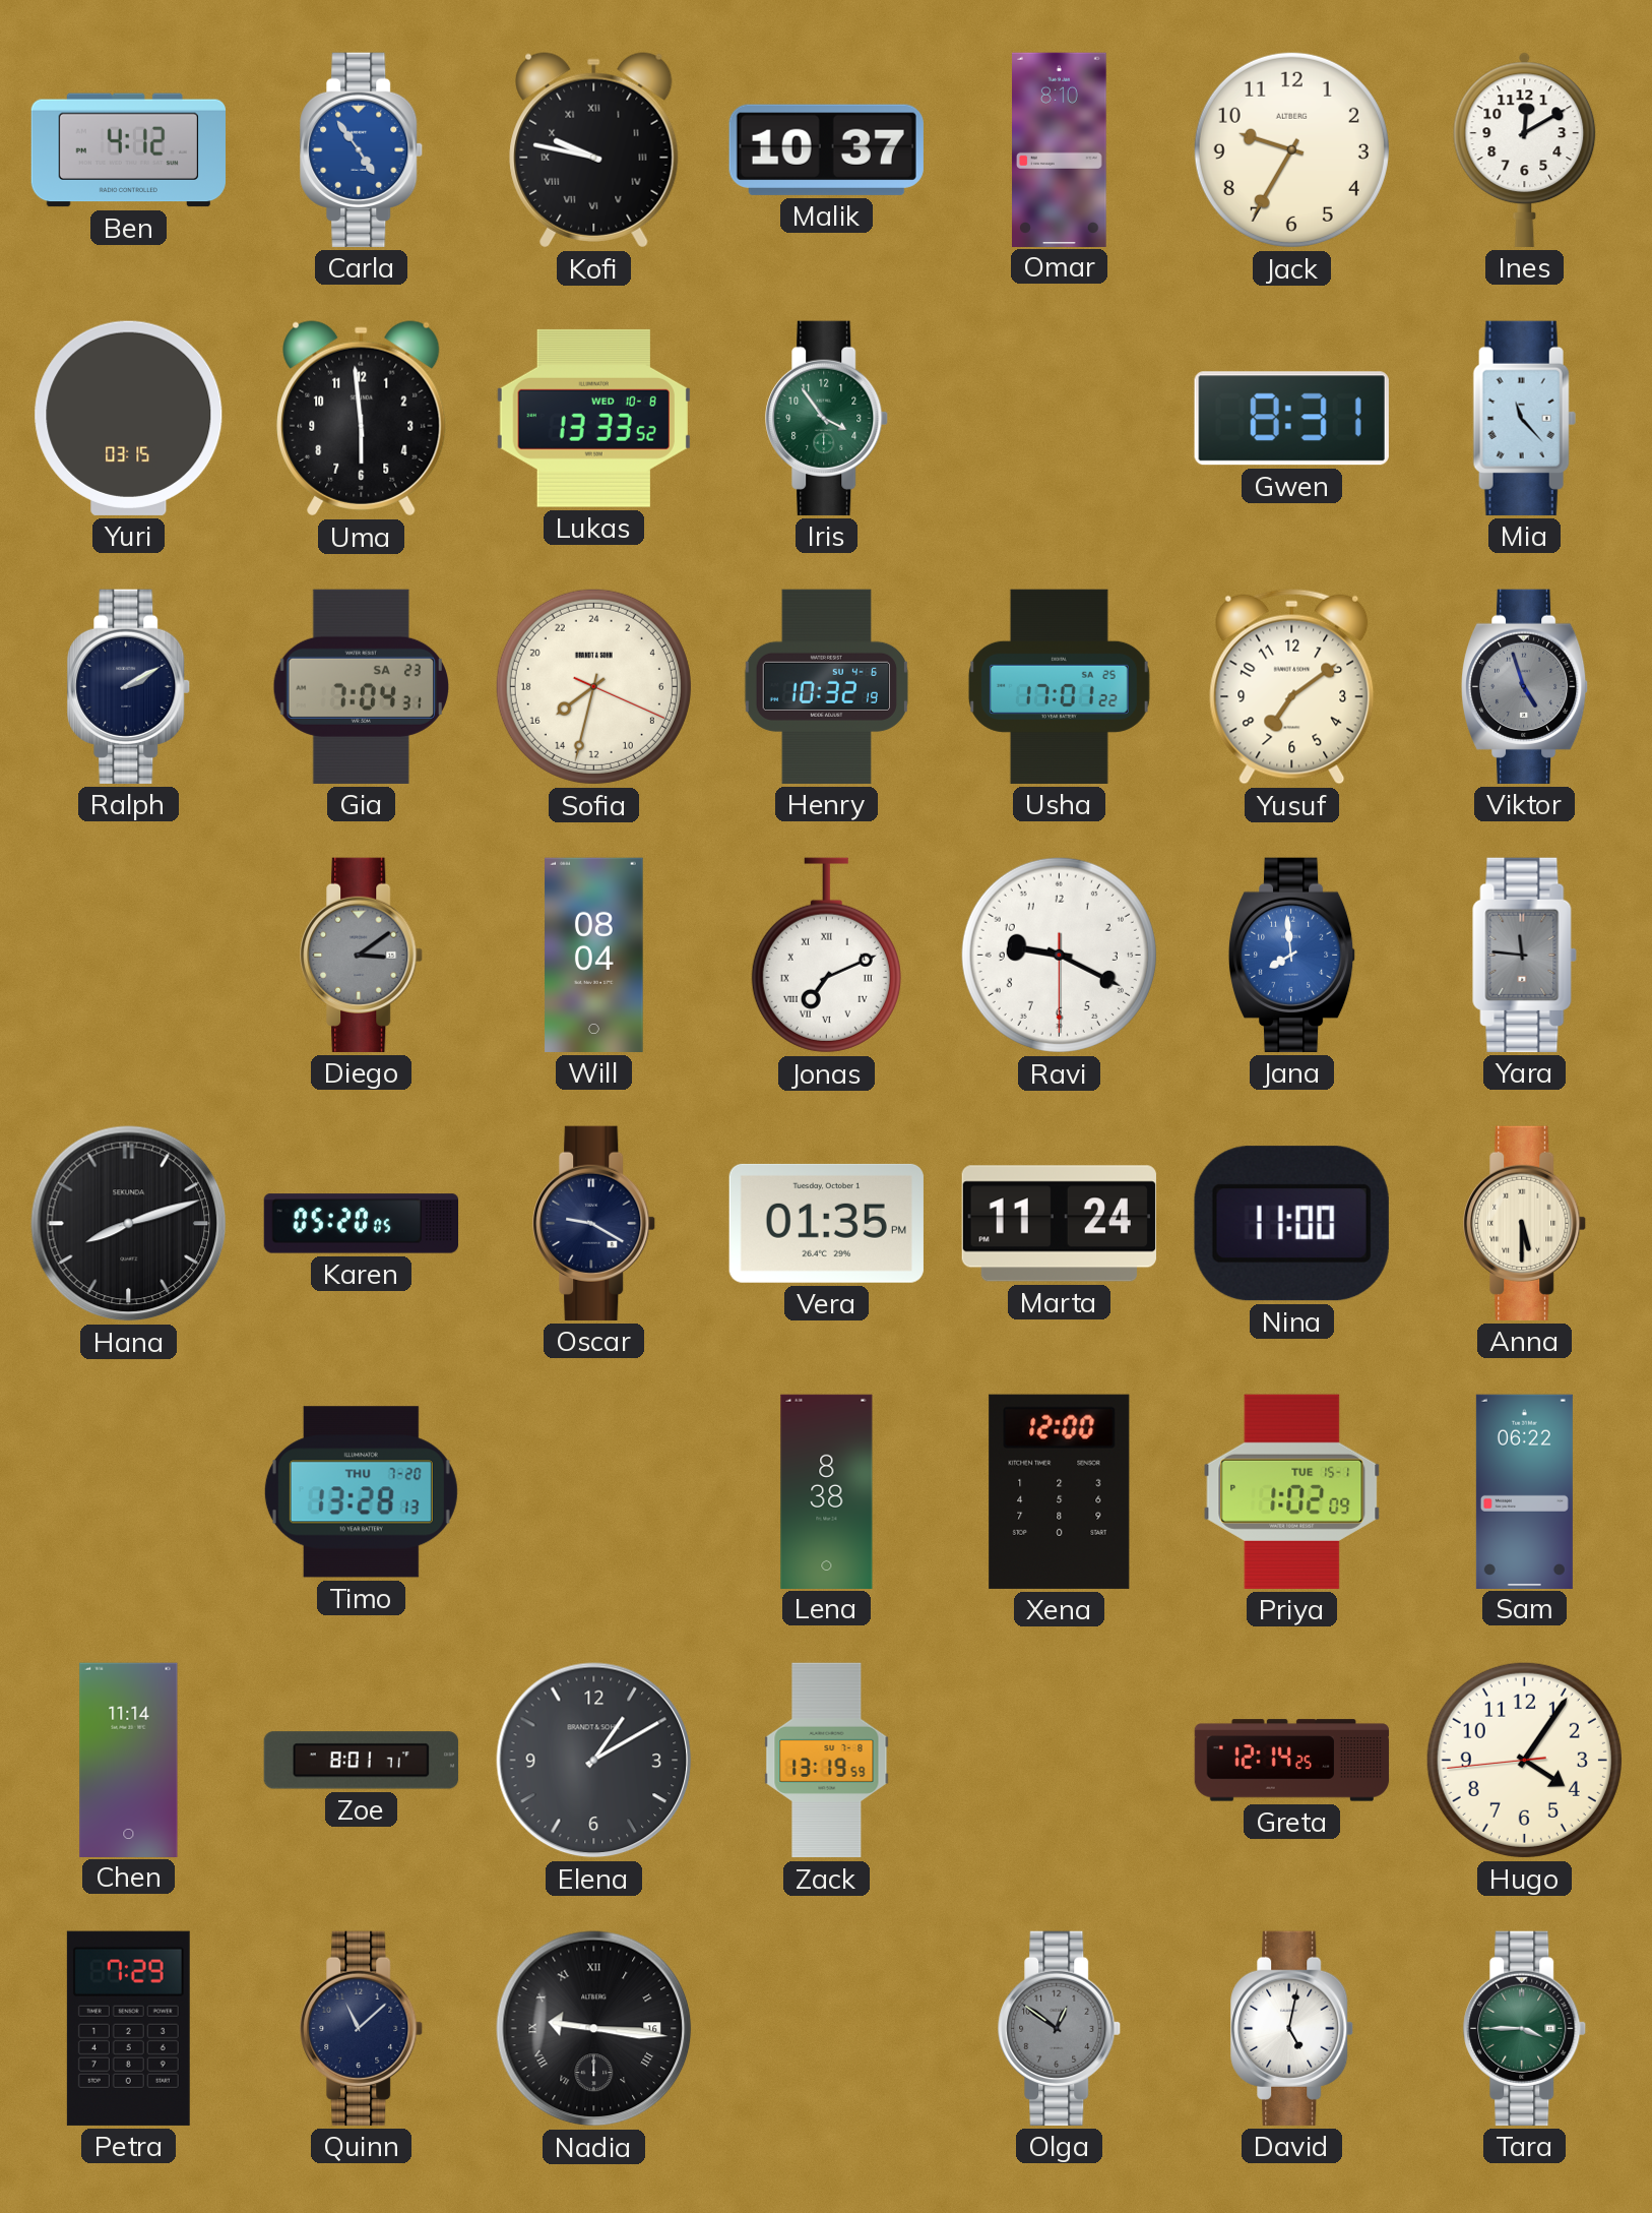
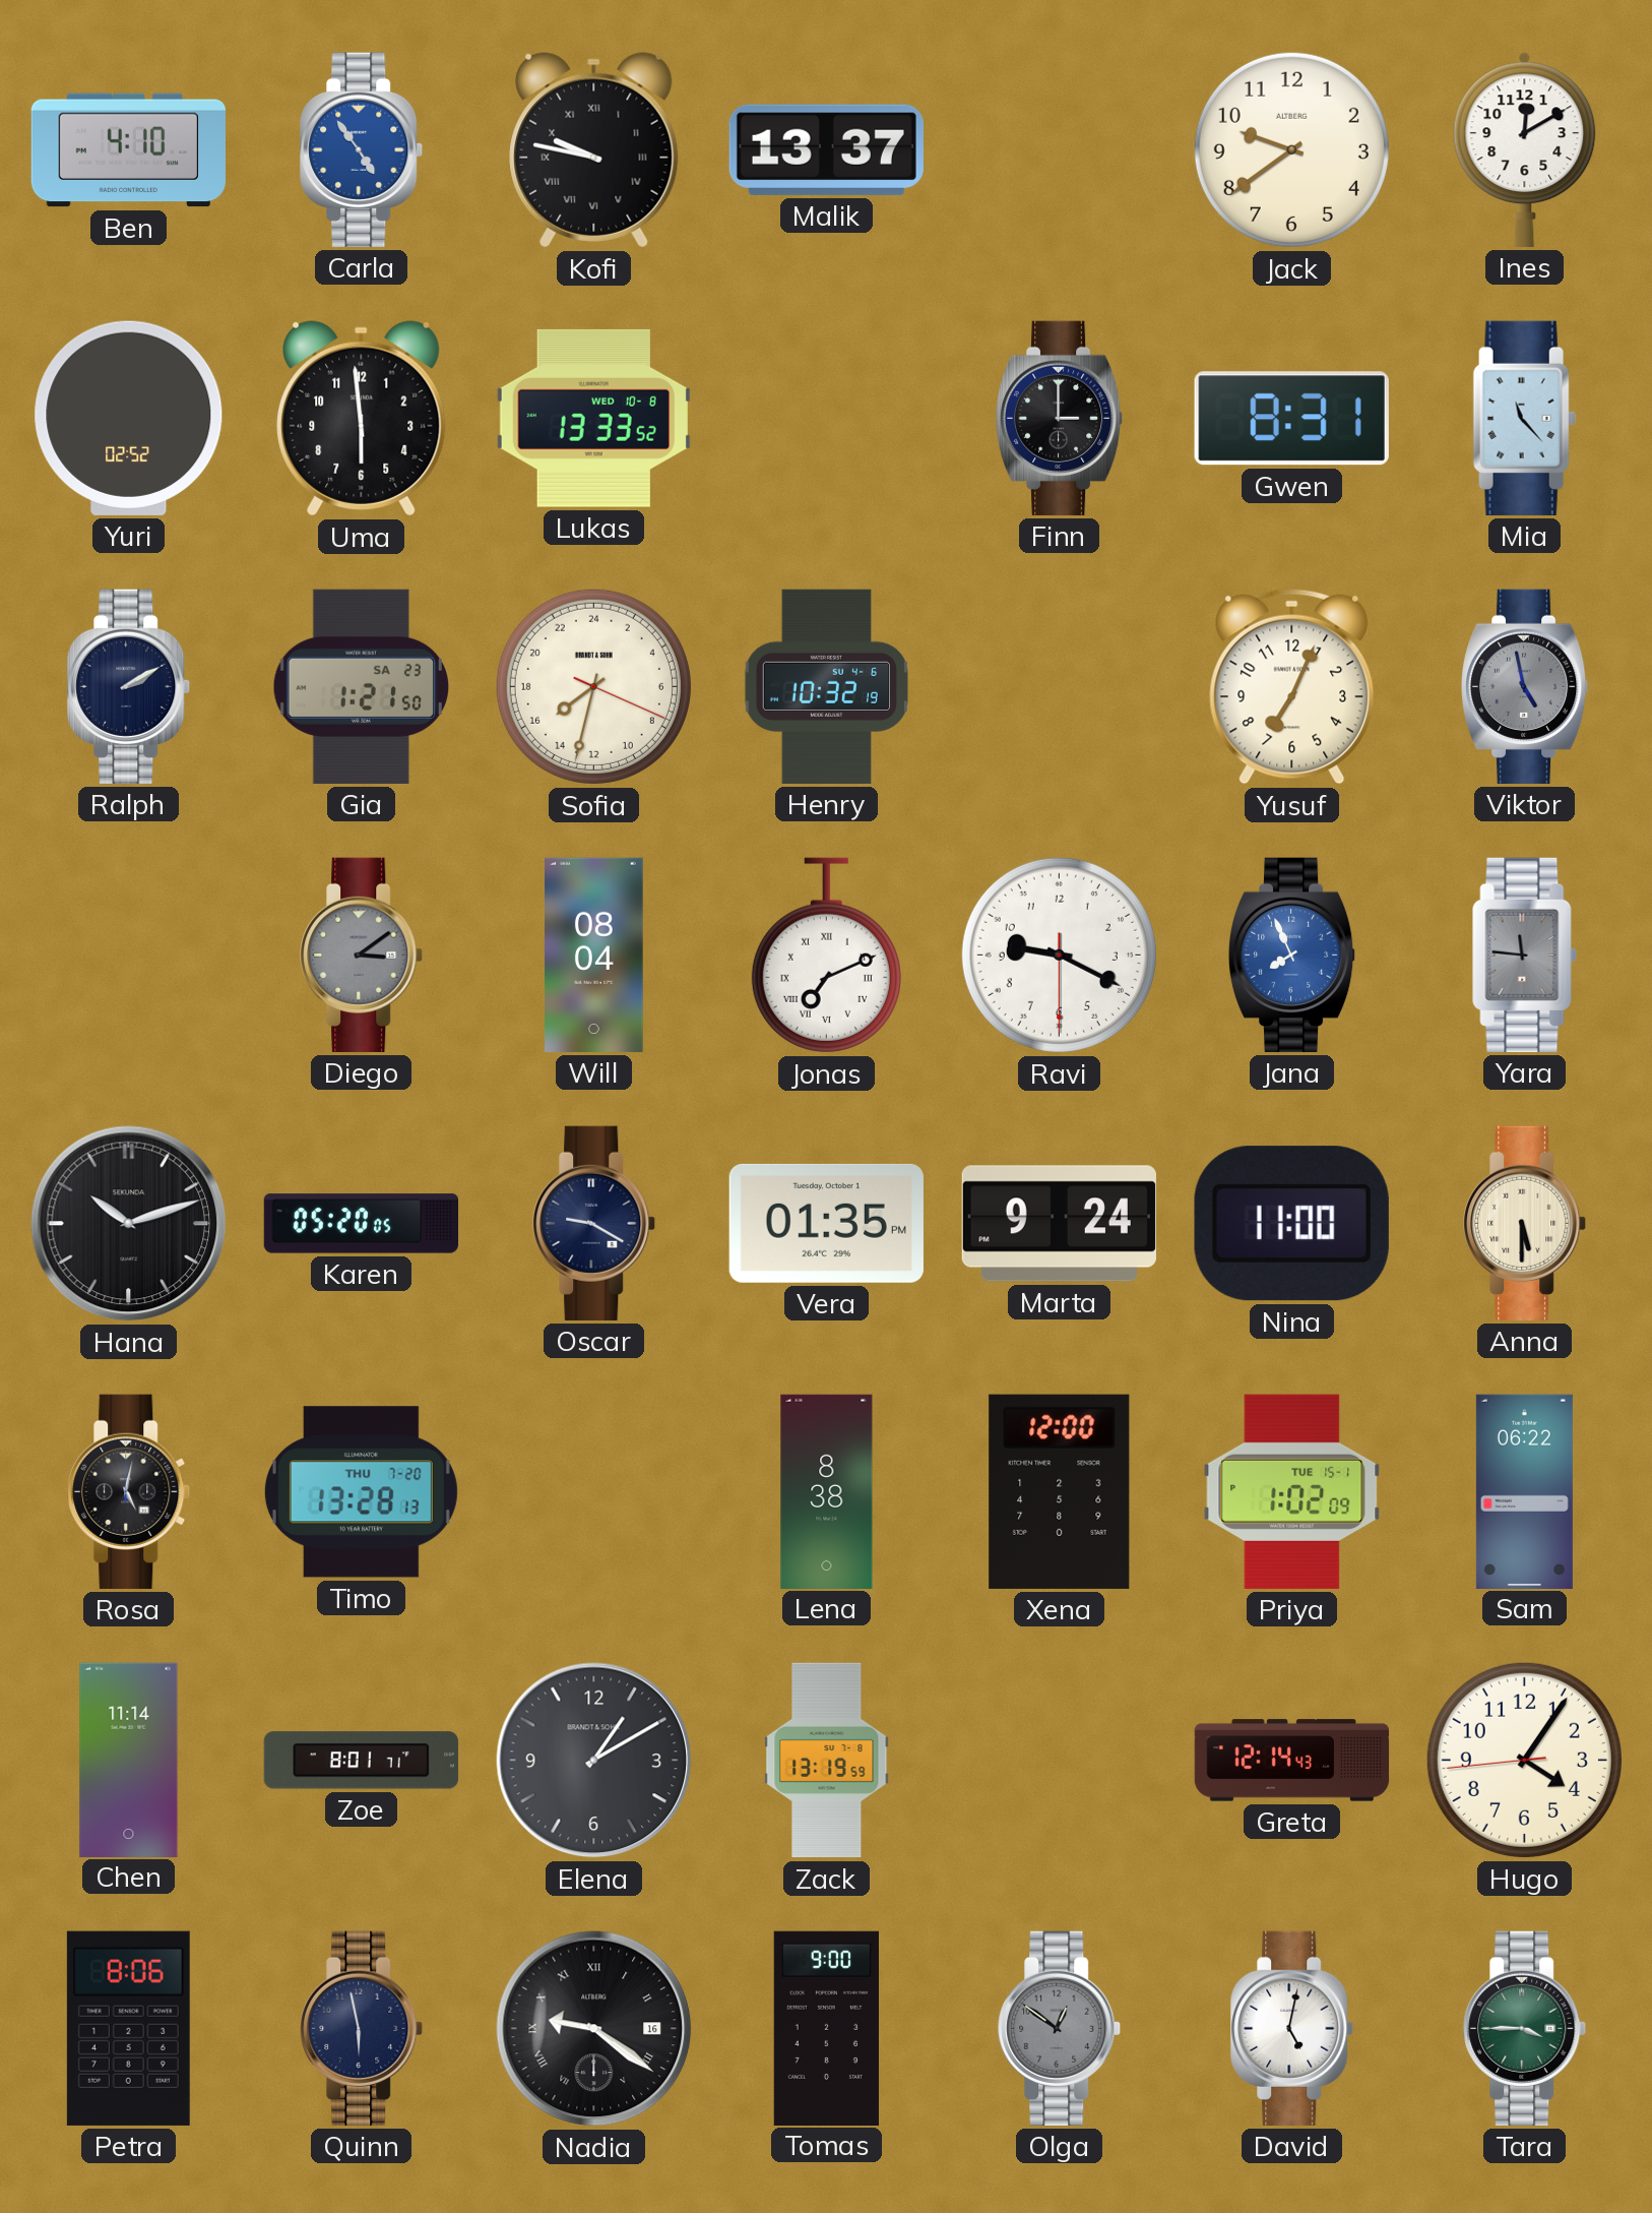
Ben: 4:12 -> 4:10 (128, 150)
Malik: 10:37 -> 13:37 (826, 149)
Omar: 8:10 -> none (1060, 149)
Jack: 9:35 -> 9:39 (1291, 149)
Yuri: 03:15 -> 02:52 (129, 418)
Iris: 3:54 -> none (827, 418)
Finn: none -> 3:00 (1060, 418)
Gia: 7:04 -> 1:21 (361, 686)
Usha: 17:01 -> none (1059, 686)
Yusuf: 7:09 -> 7:04 (1292, 686)
Viktor: 4:57 -> 4:58 (1525, 686)
Jana: 7:59 -> 7:56 (1292, 955)
Hana: 8:12 -> 10:12 (129, 1224)
Marta: 11:24 -> 9:24 (1059, 1224)
Rosa: none -> 5:02 (129, 1491)
Greta: 12:14:25 -> 12:14:43 (1292, 1761)
Petra: 7:29 -> 8:06 (128, 2028)
Quinn: 11:08 -> 5:58 (362, 2028)
Nadia: 9:16 -> 9:21 (594, 2029)
Tomas: none -> 9:00 (826, 2028)
